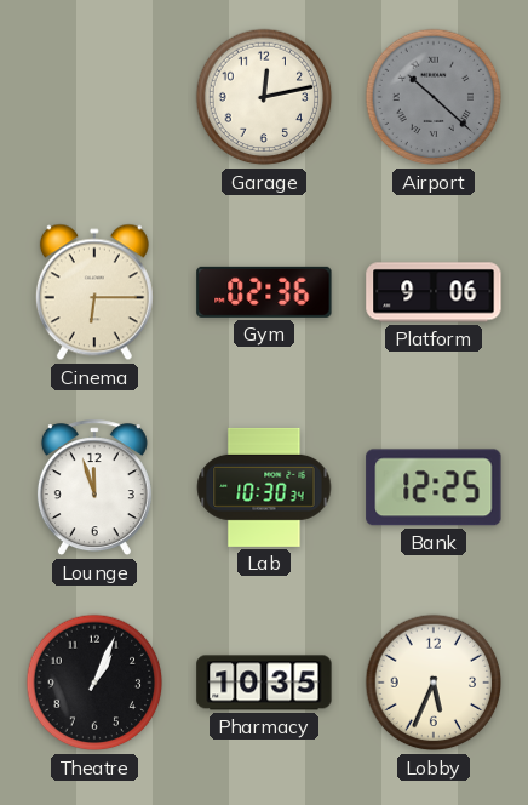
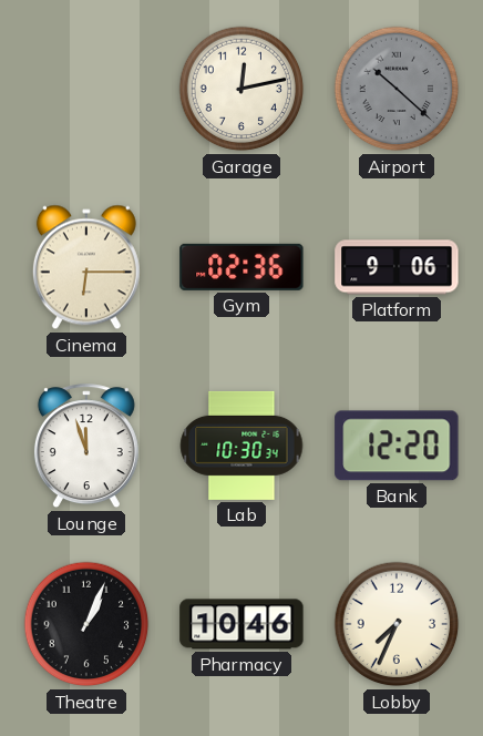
Bank: 12:25 -> 12:20 (397, 446)
Pharmacy: 10:35 -> 10:46 (242, 624)
Lobby: 5:34 -> 7:34 (397, 624)
